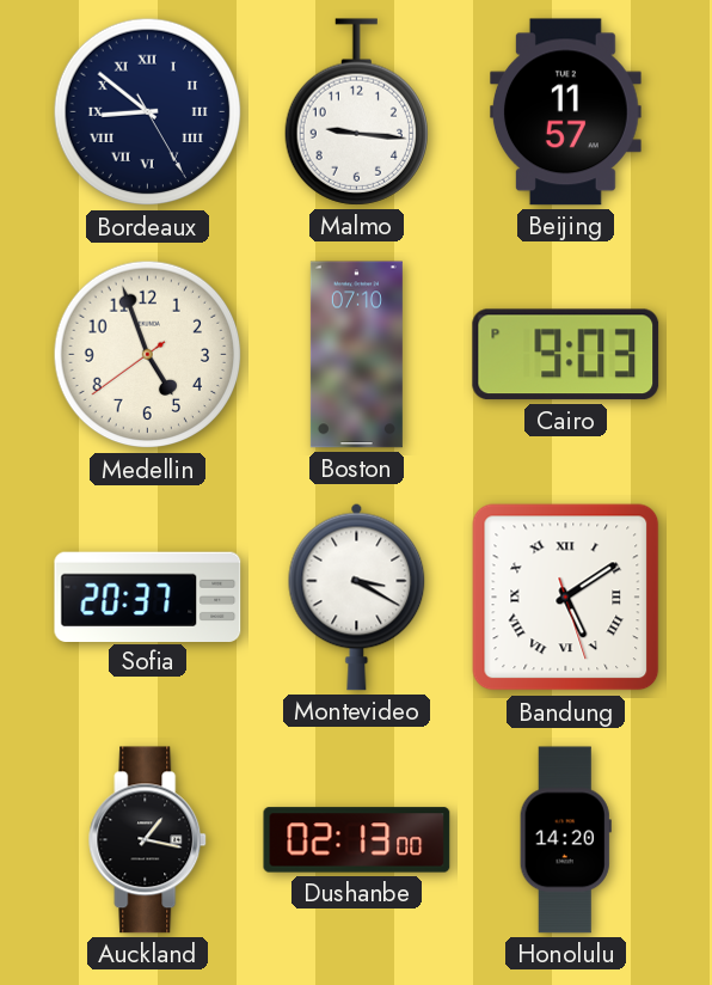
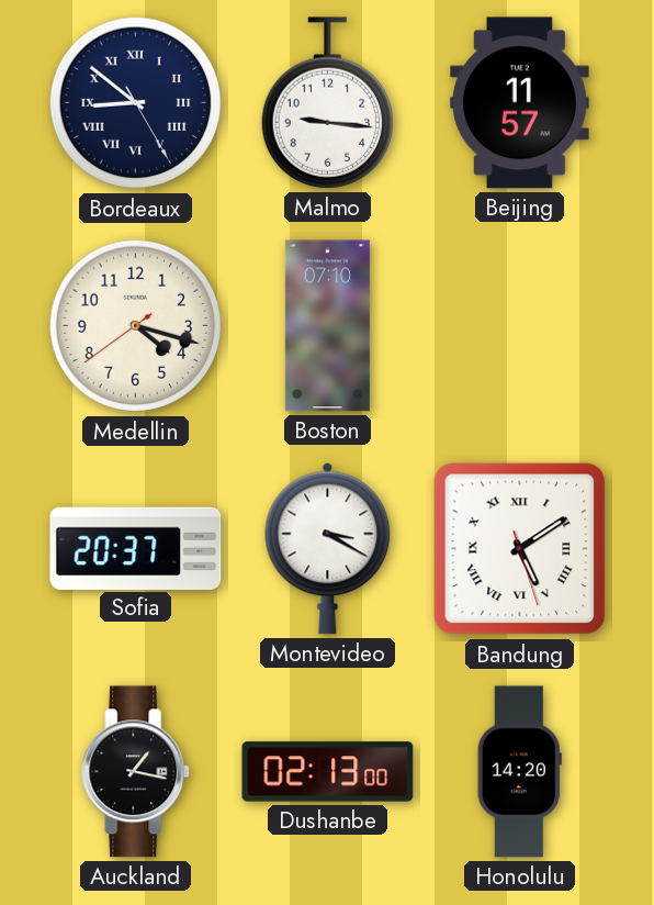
Medellin: 4:56 -> 4:17 (136, 326)
Cairo: 9:03 -> none (566, 355)
